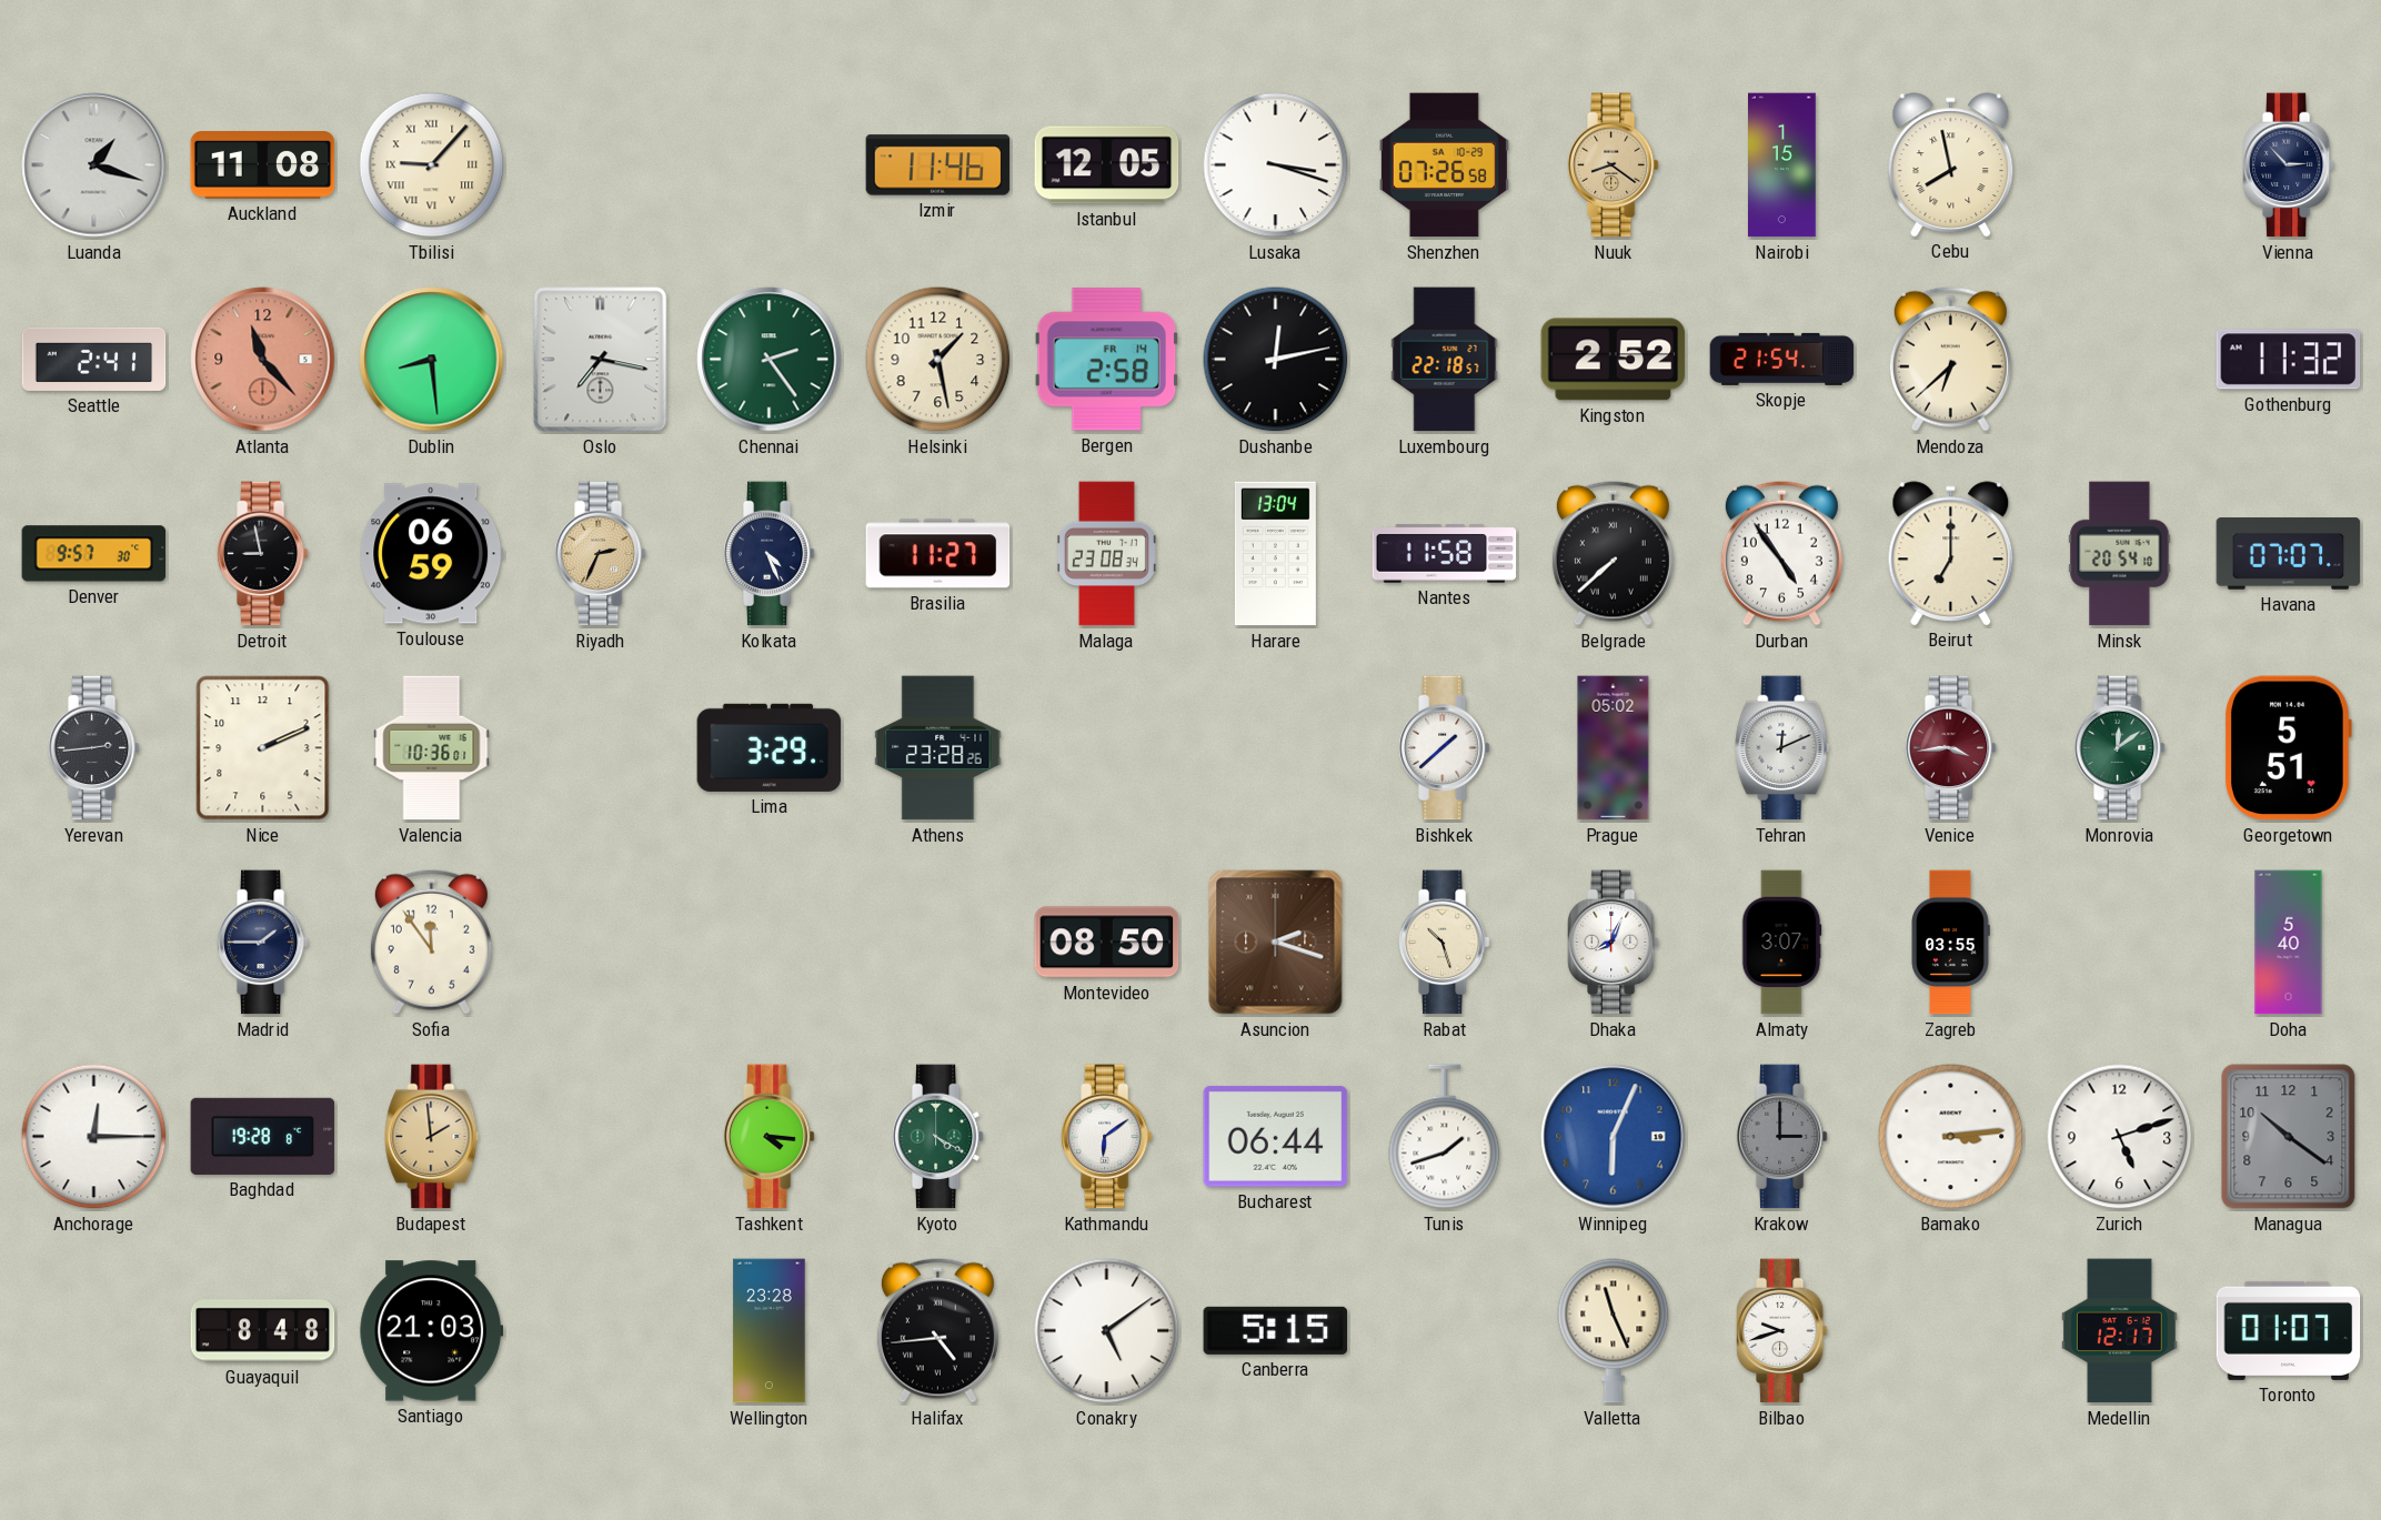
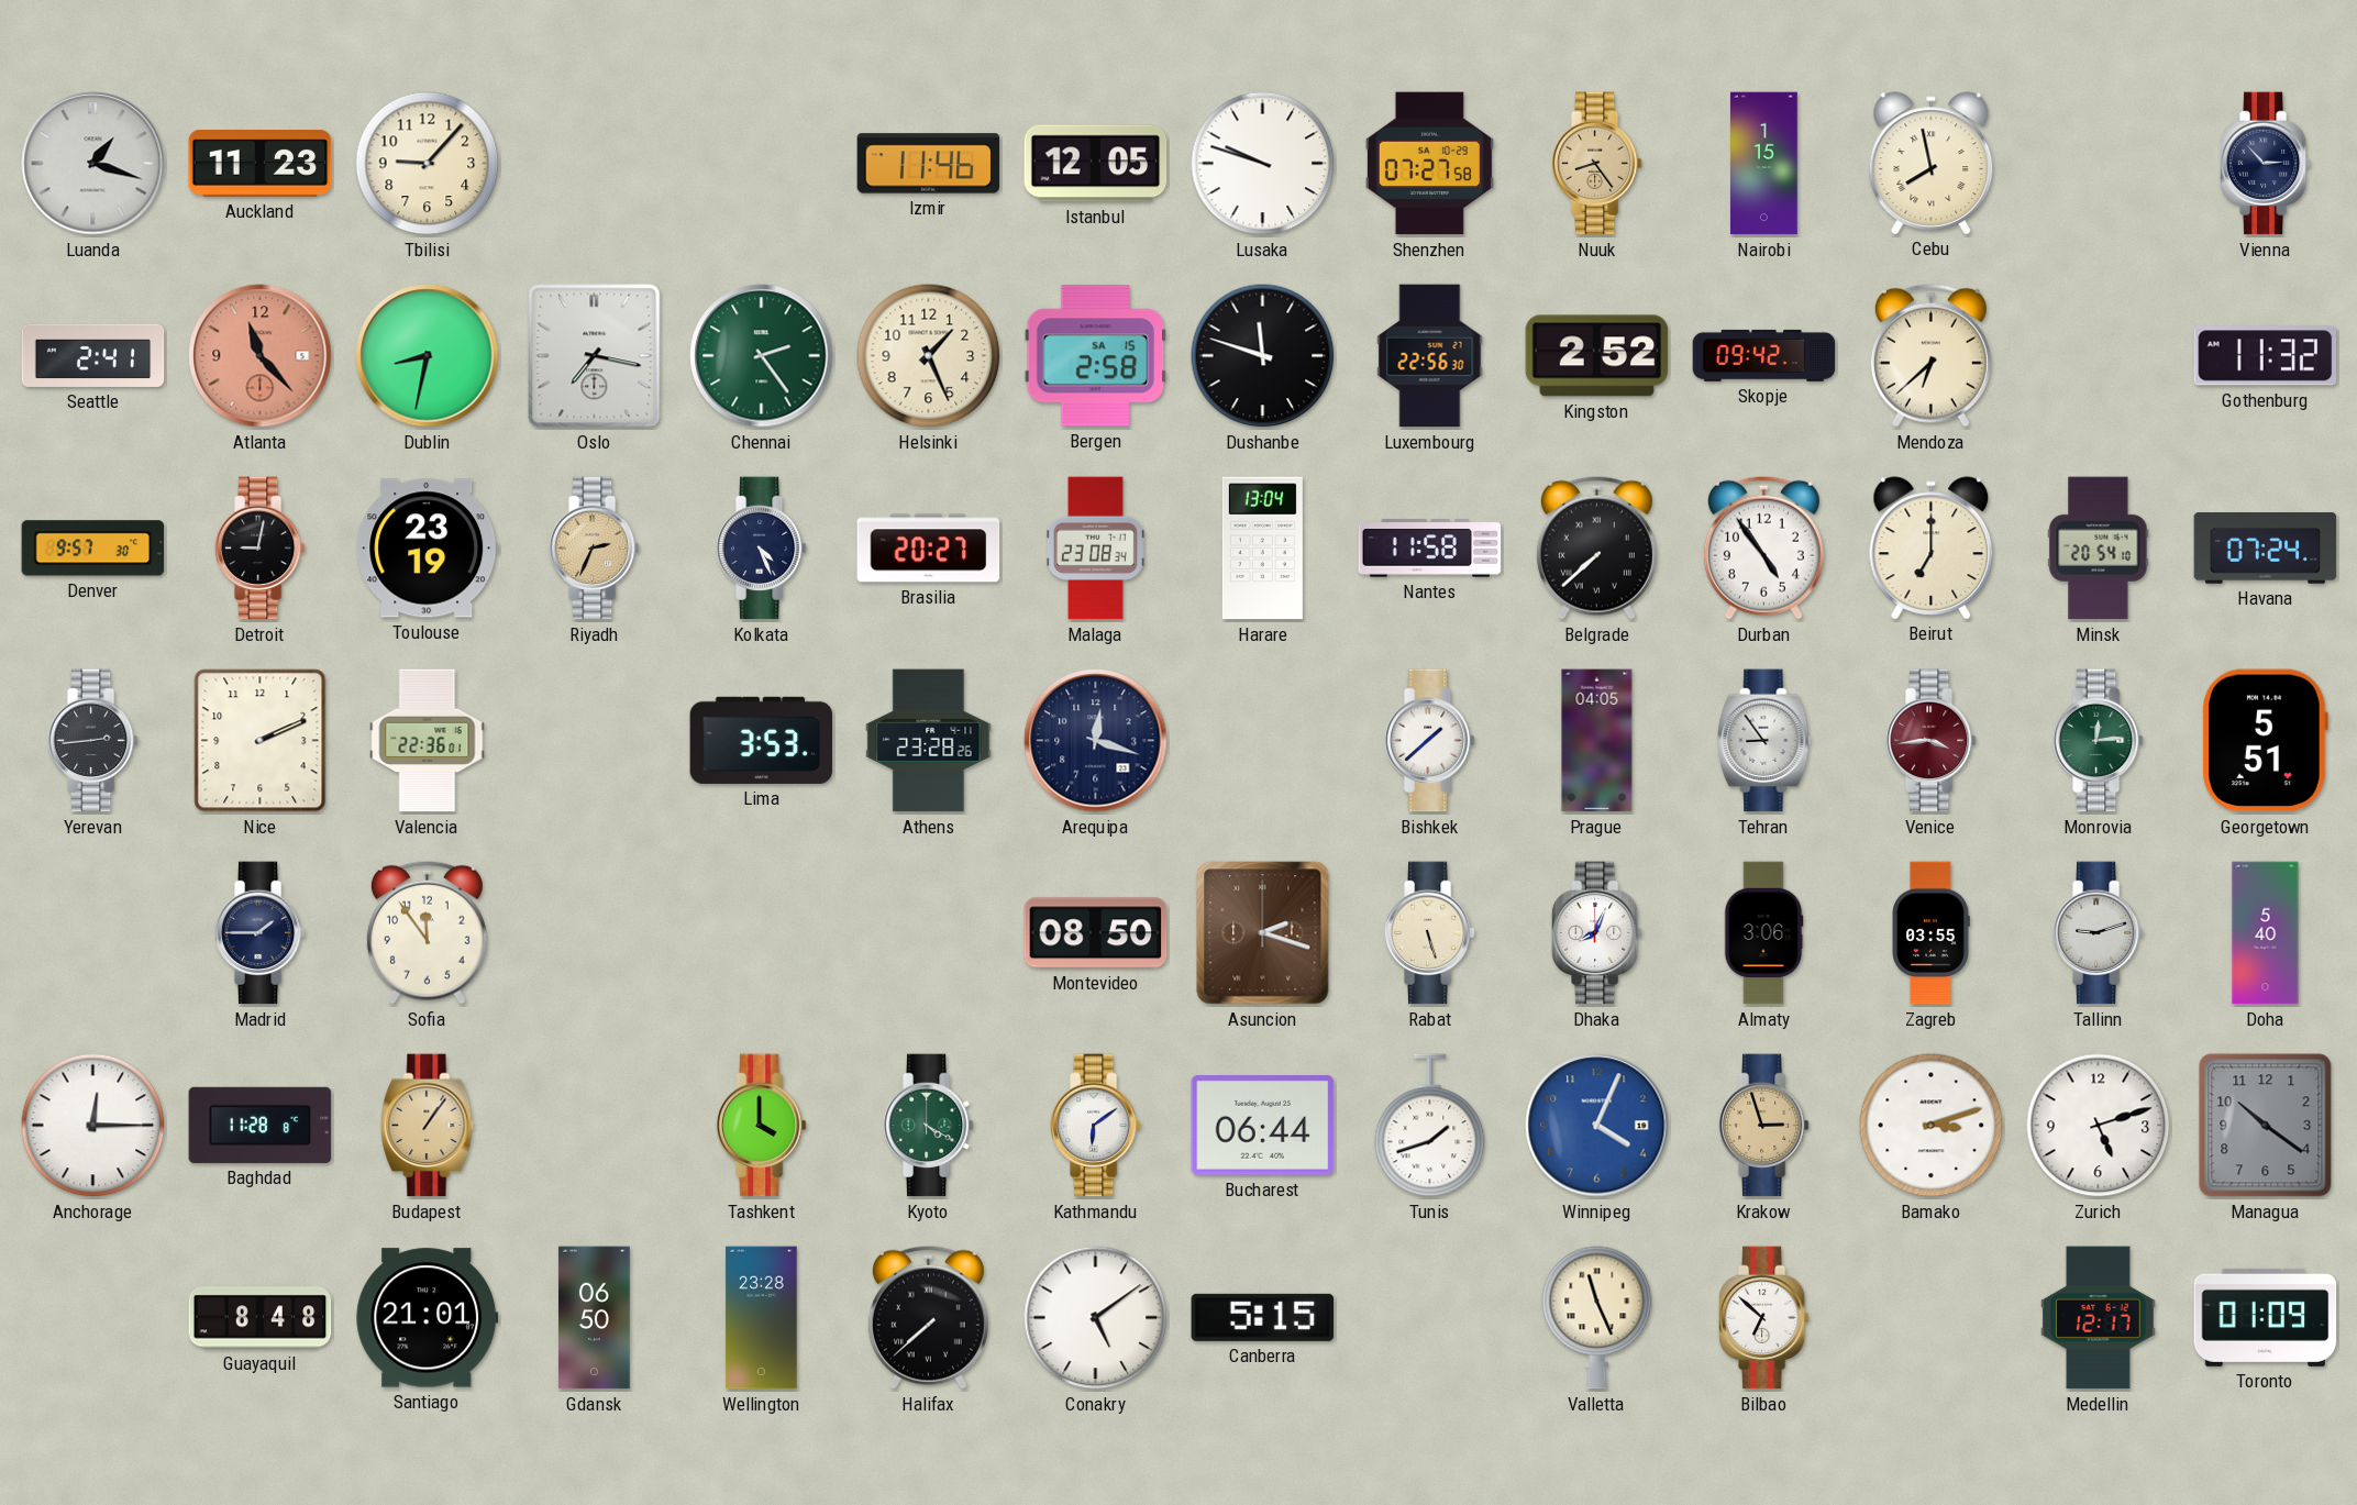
Auckland: 11:08 -> 11:23 (261, 164)
Tbilisi numerals: Roman -> Arabic (428, 164)
Lusaka: 3:18 -> 9:48 (1263, 164)
Shenzhen: 07:26 -> 07:27 (1429, 164)
Nuuk: 8:21 -> 8:24 (1596, 164)
Dublin: 8:29 -> 8:32 (428, 356)
Helsinki: 1:28 -> 1:26 (929, 356)
Bergen date: FR 14 -> SA 15 (1096, 356)
Dushanbe: 12:13 -> 11:48 (1263, 356)
Luxembourg: 22:18 -> 22:56 (1430, 356)
Skopje: 21:54 -> 09:42 (1764, 355)
Detroit: 8:58 -> 9:02 (259, 549)
Toulouse: 06:59 -> 23:19 (428, 549)
Brasilia: 11:27 -> 20:27 (929, 549)
Havana: 07:07 -> 07:24 (2266, 549)
Valencia: 10:36 -> 22:36 (428, 741)
Lima: 3:29 -> 3:53 (762, 740)
Arequipa: none -> 12:18 (1096, 741)
Prague: 05:02 -> 04:05 (1597, 741)
Tehran: 12:11 -> 8:54 (1764, 741)
Monrovia: 12:09 -> 12:14 (2098, 741)
Rabat: 10:27 -> 5:27 (1429, 933)
Almaty: 3:07 -> 3:06 (1763, 933)
Tallinn: none -> 9:12 (2098, 933)
Baghdad: 19:28 -> 11:28 (261, 1125)
Budapest: 1:59 -> 1:06 (428, 1126)
Tashkent: 4:16 -> 4:00 (761, 1126)
Winnipeg: 6:04 -> 4:04 (1597, 1126)
Krakow: 3:00 -> 2:57 (1763, 1126)
Krakow dial: grey -> champagne (1763, 1126)
Bamako: 3:14 -> 3:12 (1932, 1126)
Santiago: 21:03 -> 21:01 (428, 1318)
Gdansk: none -> 06:50 (595, 1318)
Halifax: 4:44 -> 7:38 (928, 1317)
Bilbao: 9:42 -> 6:52 (1763, 1318)
Toronto: 01:07 -> 01:09 (2266, 1317)
